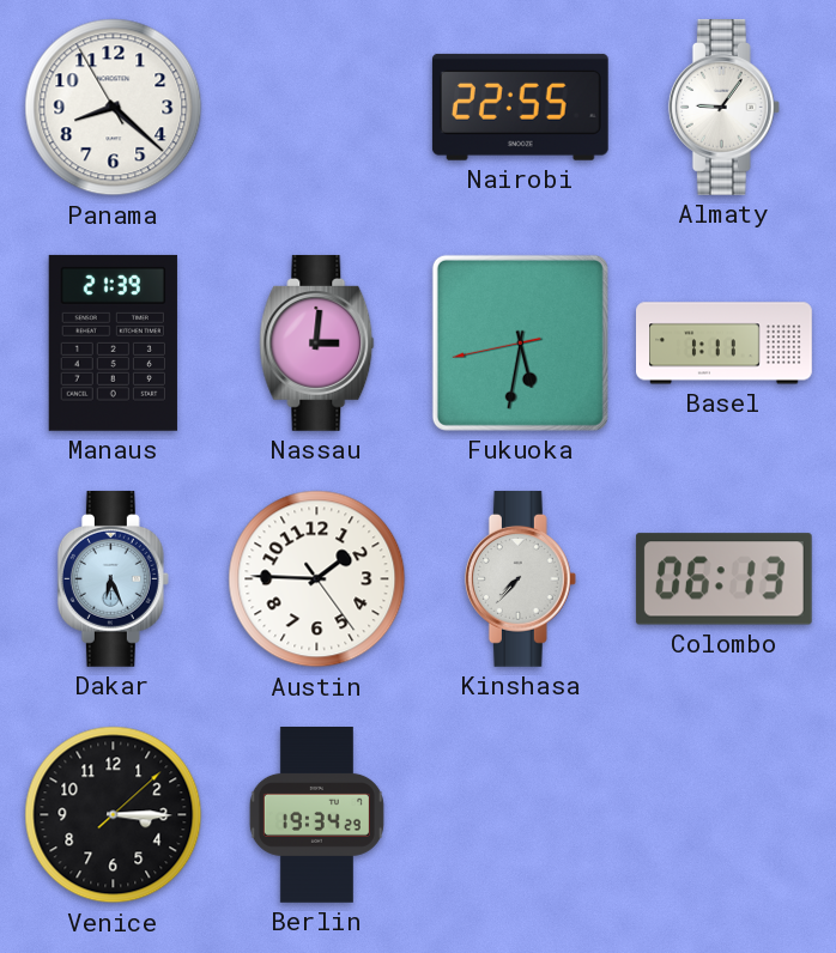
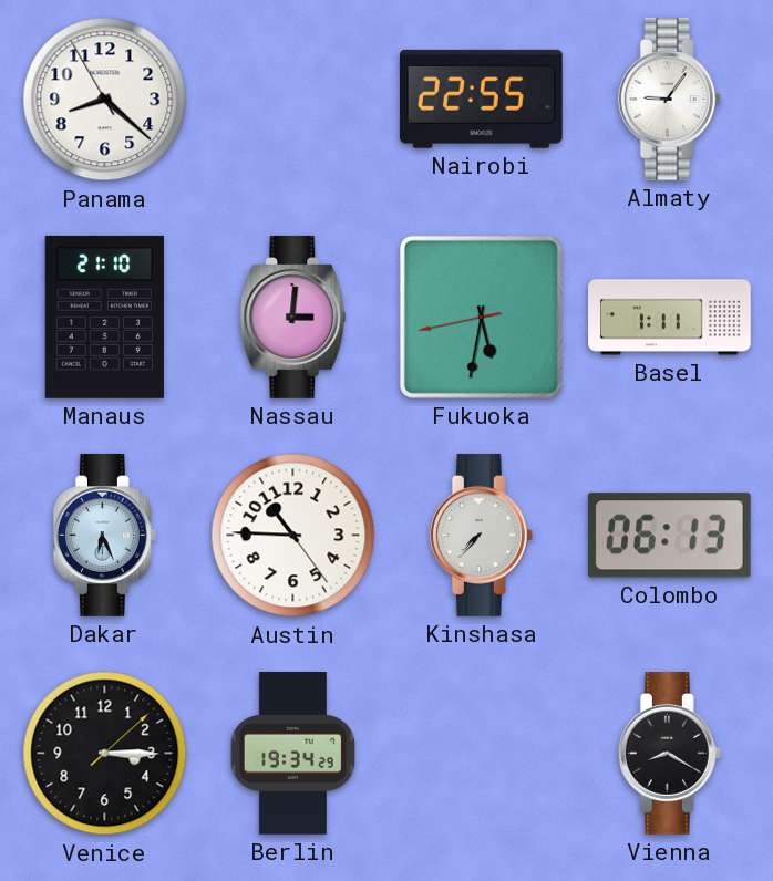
Manaus: 21:39 -> 21:10 (104, 317)
Austin: 1:45 -> 10:45 (293, 536)
Vienna: none -> 8:20 (669, 753)
